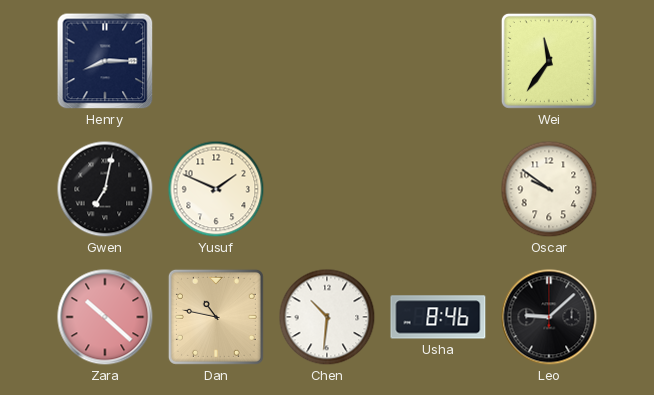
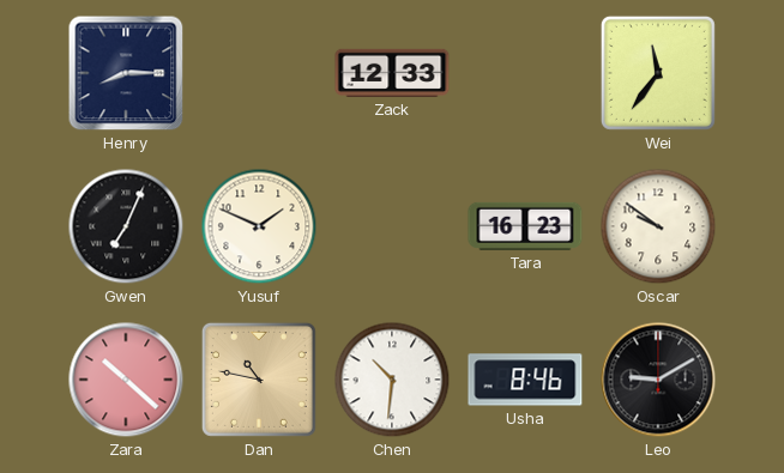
Zack: none -> 12:33 (392, 73)
Gwen: 7:02 -> 7:04 (126, 226)
Tara: none -> 16:23 (525, 226)
Leo: 9:08 -> 9:10 (658, 380)
